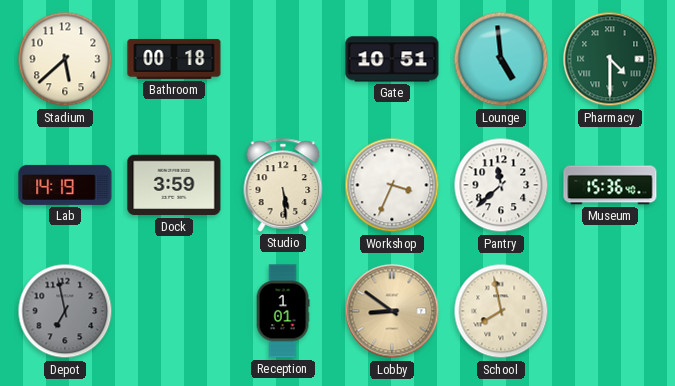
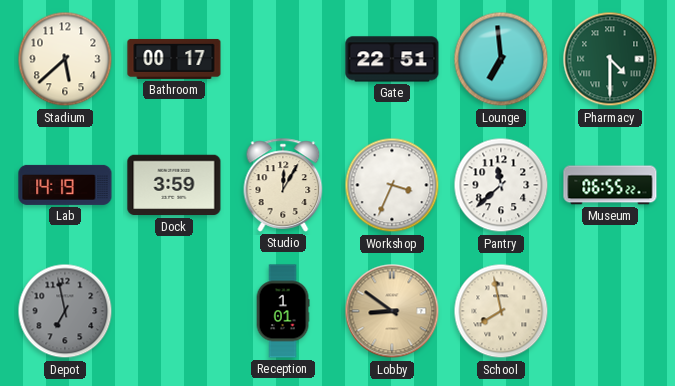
Bathroom: 00:18 -> 00:17 (174, 59)
Gate: 10:51 -> 22:51 (392, 59)
Lounge: 4:59 -> 6:59 (501, 59)
Studio: 5:29 -> 12:05 (283, 185)
Museum: 15:36 -> 06:55 (610, 185)
